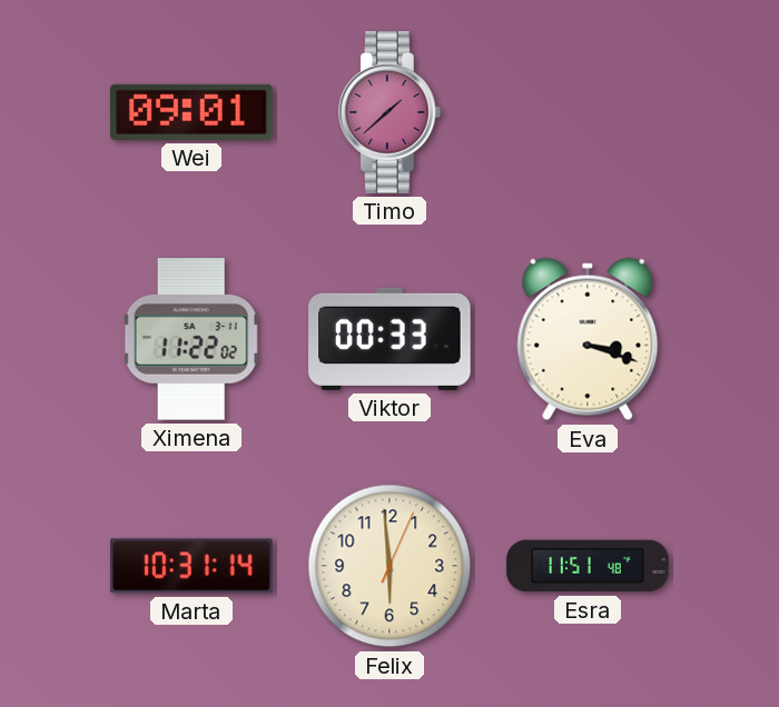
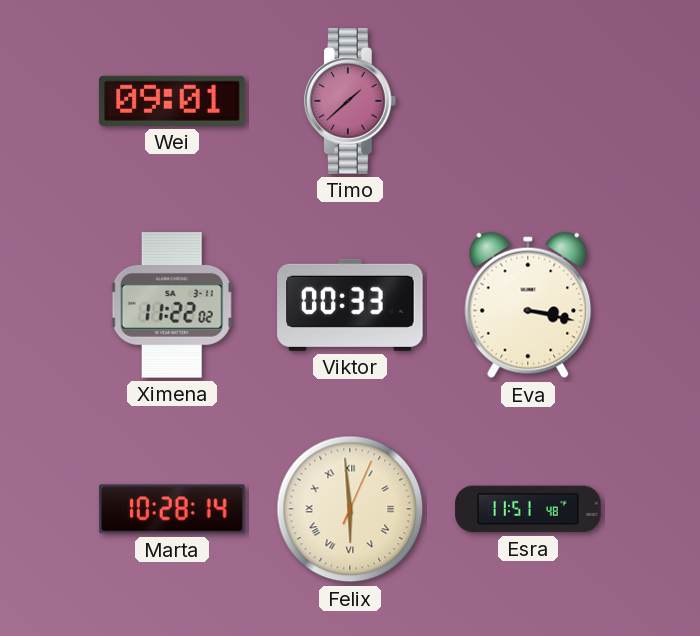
Eva: 3:18 -> 3:17 (528, 305)
Marta: 10:31 -> 10:28 (172, 509)
Felix numerals: Arabic -> Roman (350, 509)
